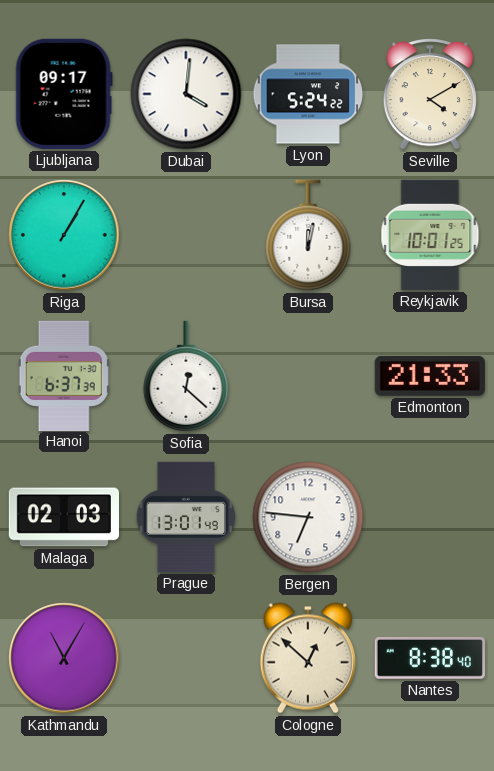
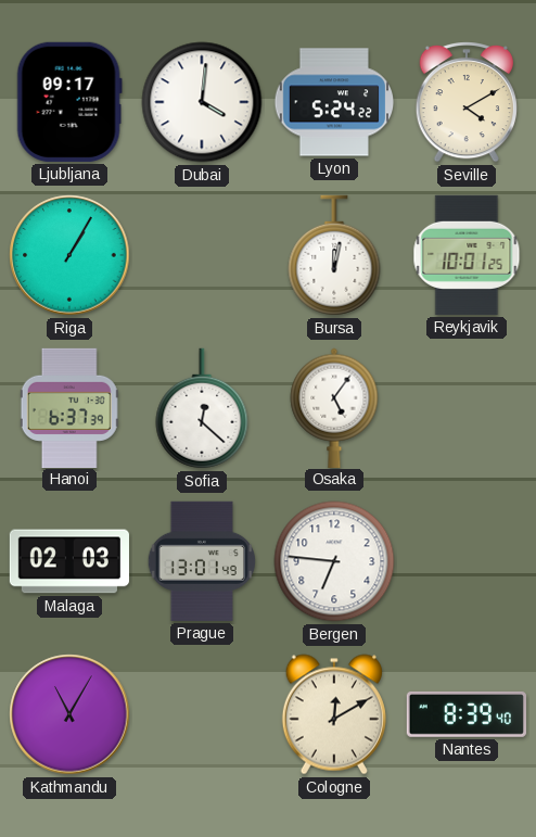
Osaka: none -> 5:06 (334, 407)
Edmonton: 21:33 -> none (430, 376)
Cologne: 12:52 -> 12:10 (334, 714)
Nantes: 8:38 -> 8:39 (467, 714)
